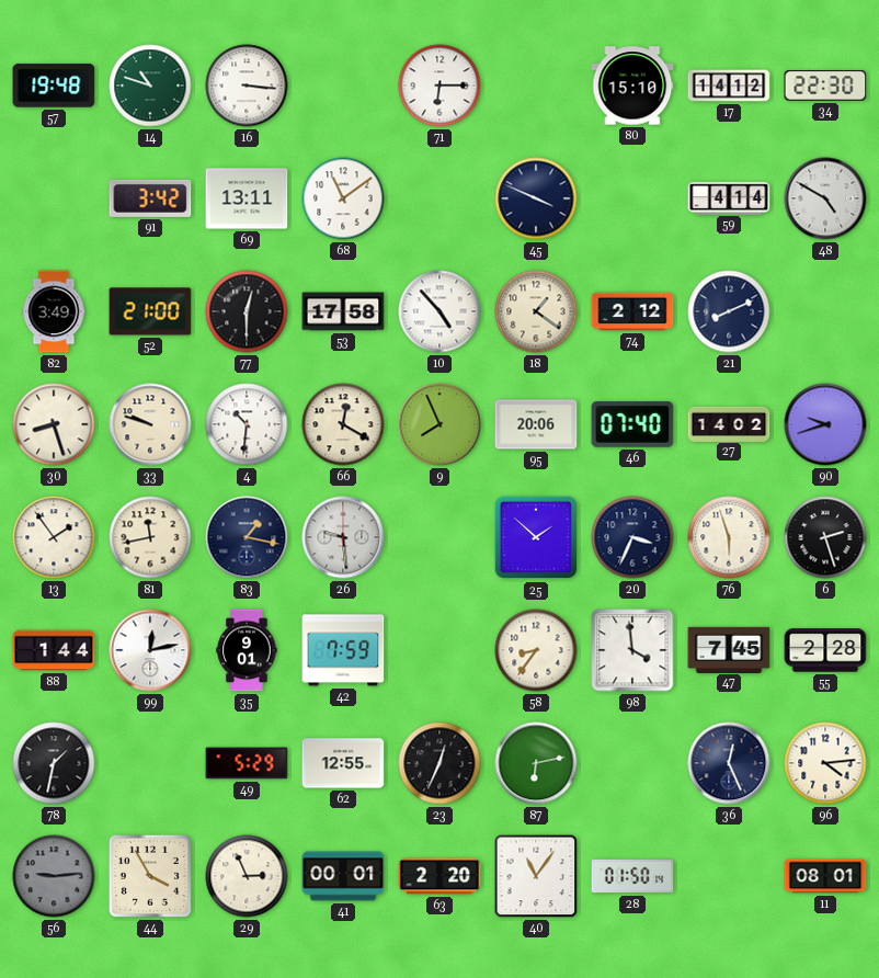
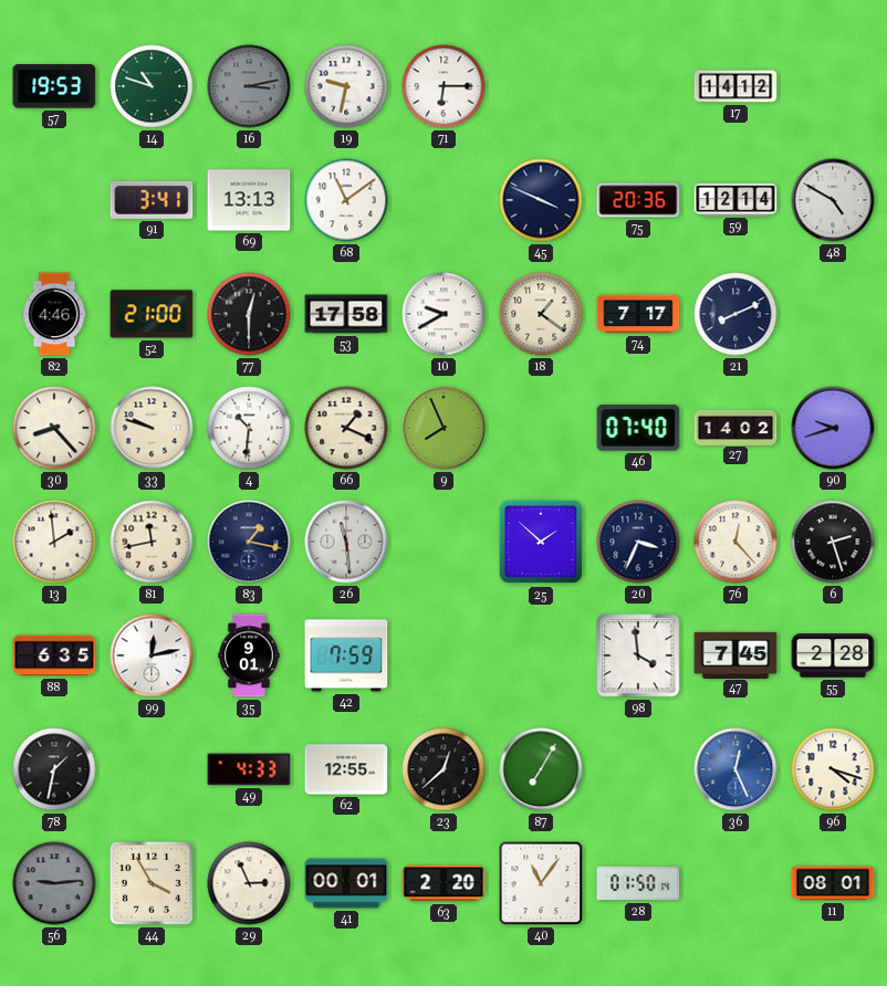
57: 19:48 -> 19:53 (54, 86)
16: 3:16 -> 3:13 (249, 86)
16 dial: white -> grey (249, 86)
19: none -> 9:32 (346, 86)
80: 15:10 -> none (632, 86)
34: 22:30 -> none (825, 86)
91: 3:42 -> 3:41 (152, 200)
69: 13:11 -> 13:13 (249, 200)
75: none -> 20:36 (638, 200)
59: 4:14 -> 12:14 (735, 199)
82: 3:49 -> 4:46 (54, 314)
10: 4:53 -> 9:40 (443, 314)
74: 2:12 -> 7:17 (638, 314)
30: 8:27 -> 8:23 (54, 428)
66: 12:20 -> 1:19 (346, 428)
95: 20:06 -> none (536, 424)
13: 1:54 -> 1:59 (54, 542)
26: 9:29 -> 11:29 (346, 542)
76: 5:57 -> 12:23 (735, 542)
88: 1:44 -> 6:35 (54, 655)
58: 8:36 -> none (536, 650)
49: 5:29 -> 4:33 (249, 769)
23: 12:34 -> 12:38 (443, 769)
87: 6:13 -> 7:05 (541, 769)
36 dial: navy -> blue (735, 769)
96: 4:14 -> 4:18 (833, 769)
